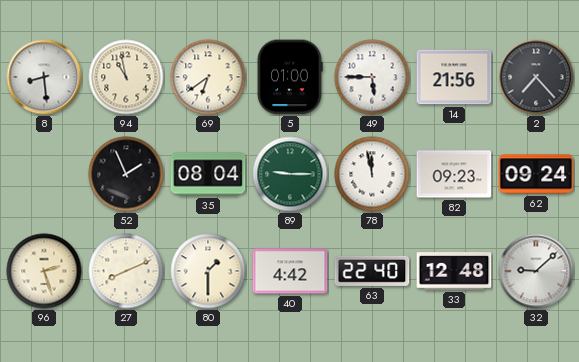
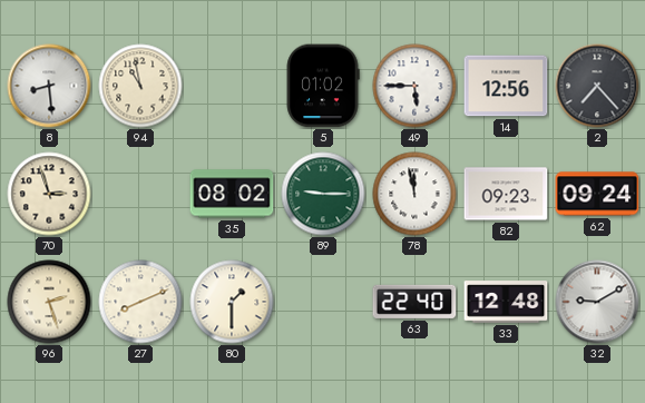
69: 6:39 -> none (208, 77)
5: 01:00 -> 01:02 (323, 86)
14: 21:56 -> 12:56 (506, 86)
70: none -> 2:57 (49, 194)
52: 1:56 -> none (126, 174)
35: 08:04 -> 08:02 (232, 194)
40: 4:42 -> none (290, 271)
32: 9:08 -> 9:10 (597, 302)
